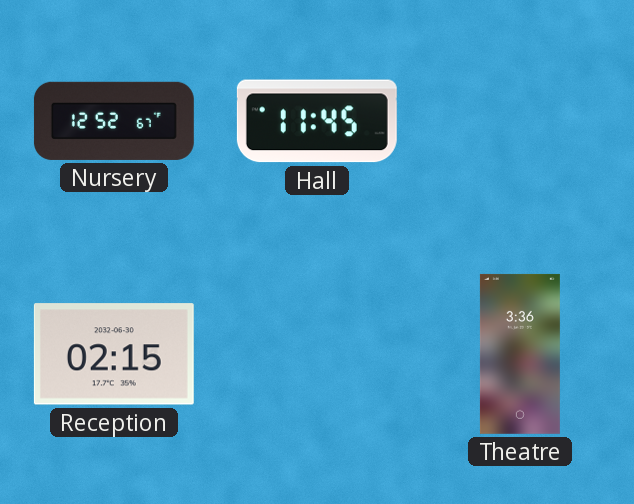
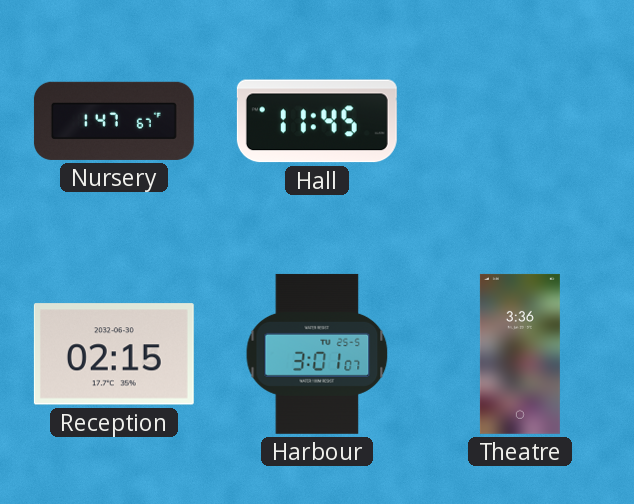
Nursery: 12:52 -> 1:47 (114, 121)
Harbour: none -> 3:01 (317, 354)
